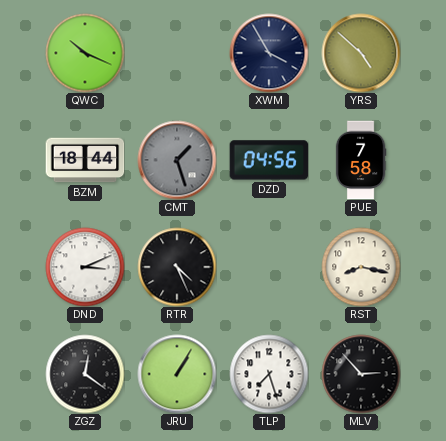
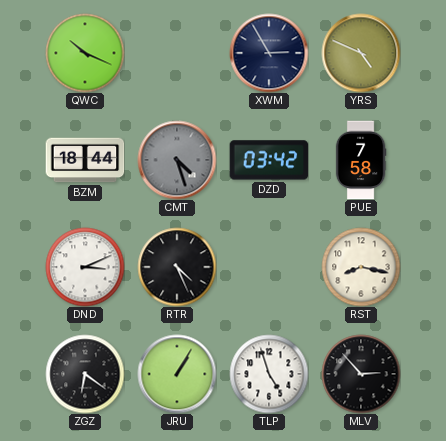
XWM: 3:55 -> 2:55 (269, 53)
YRS: 4:52 -> 4:49 (361, 53)
CMT: 1:27 -> 4:27 (177, 160)
DZD: 04:56 -> 03:42 (269, 160)
ZGZ: 12:21 -> 6:21 (85, 374)
TLP: 7:27 -> 4:57 (269, 374)
